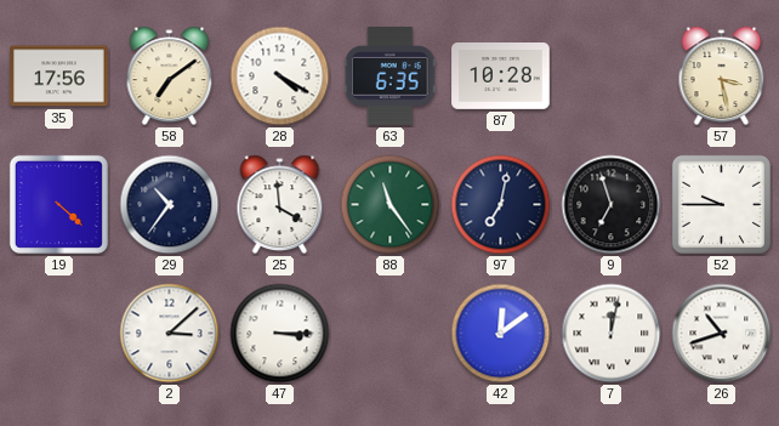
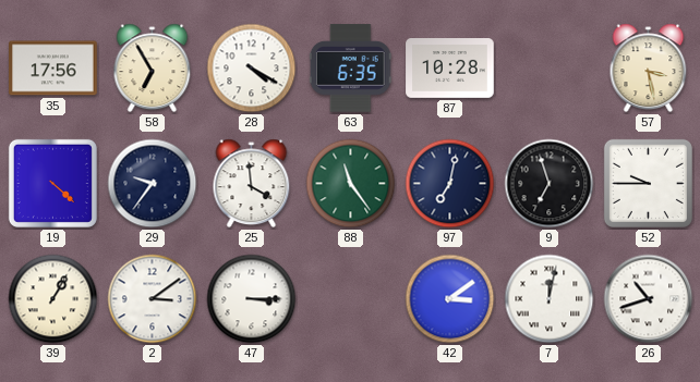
58: 7:09 -> 6:55 (153, 69)
29: 10:36 -> 9:36 (153, 184)
39: none -> 1:05 (53, 299)
2: 3:08 -> 3:09 (153, 299)
42: 12:09 -> 3:09 (450, 299)
